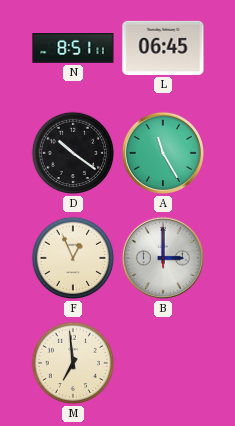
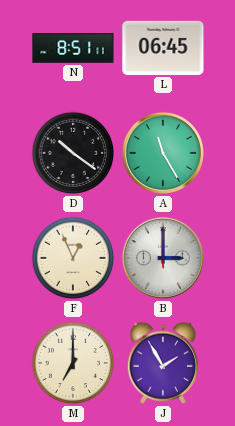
M: 6:59 -> 7:00 (73, 363)
J: none -> 1:55 (162, 363)
